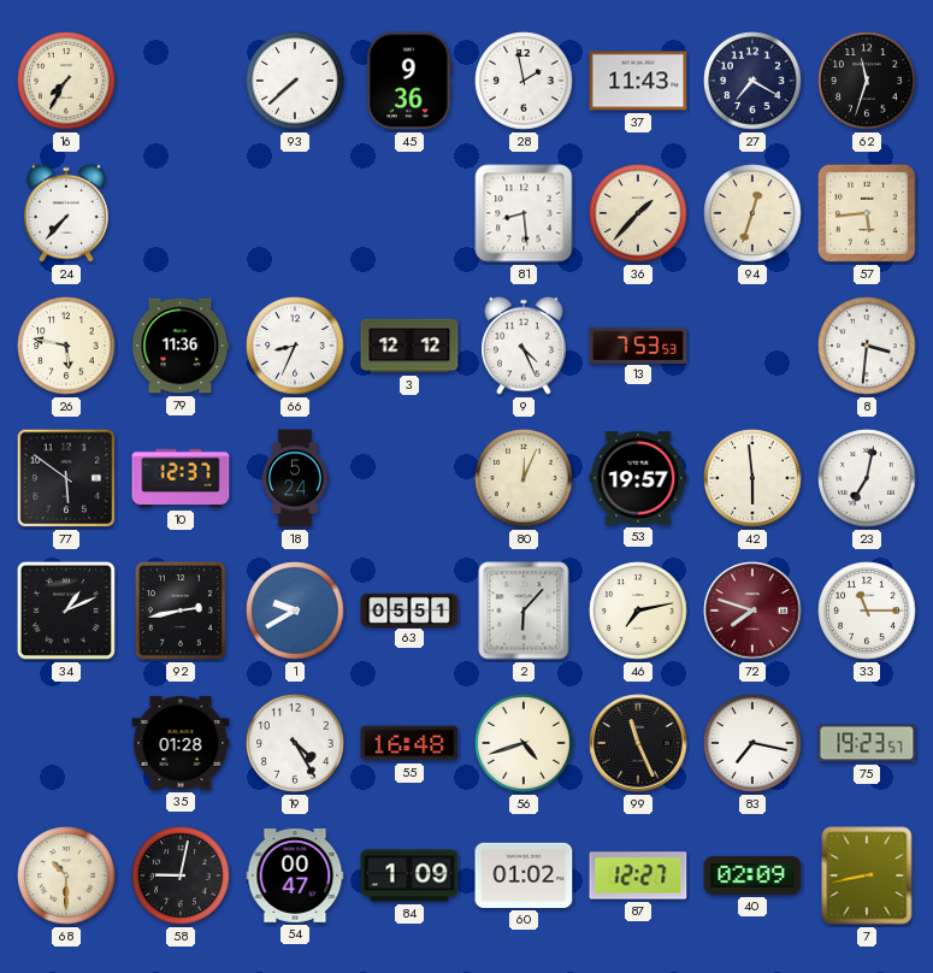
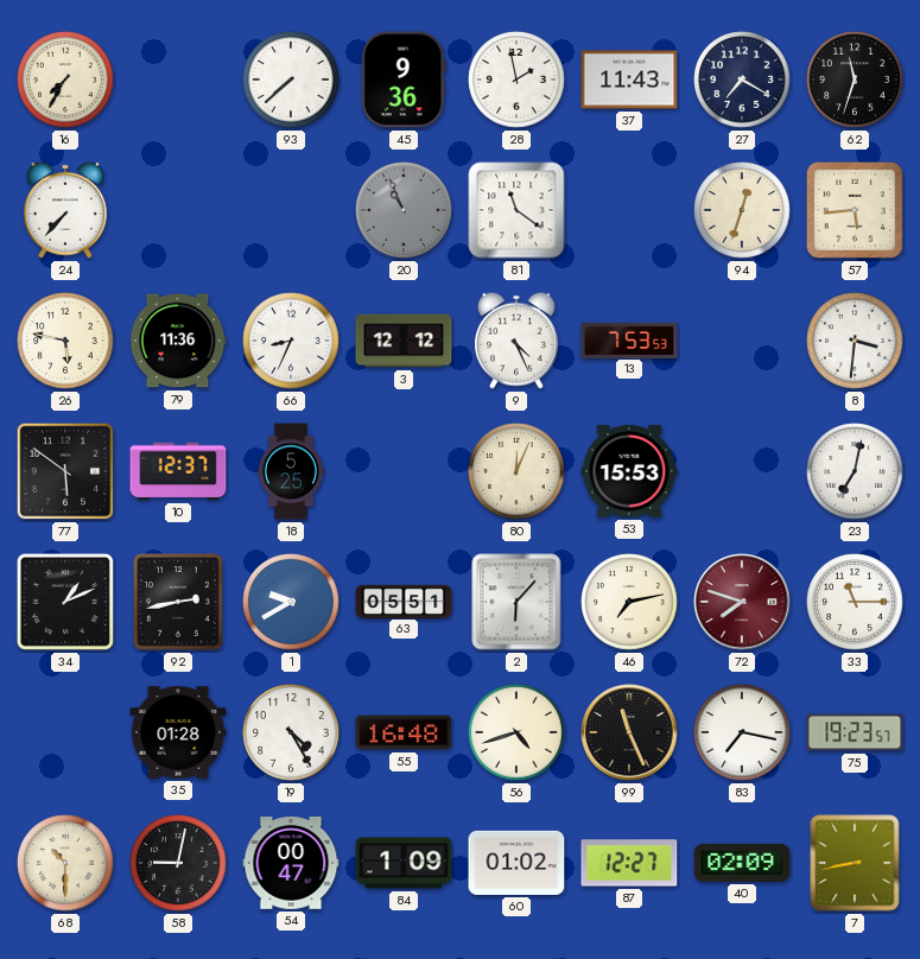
20: none -> 10:56 (404, 210)
81: 8:29 -> 11:21 (516, 210)
36: 1:37 -> none (638, 213)
18: 5:24 -> 5:25 (291, 471)
53: 19:57 -> 15:53 (629, 471)
42: 5:59 -> none (752, 478)
